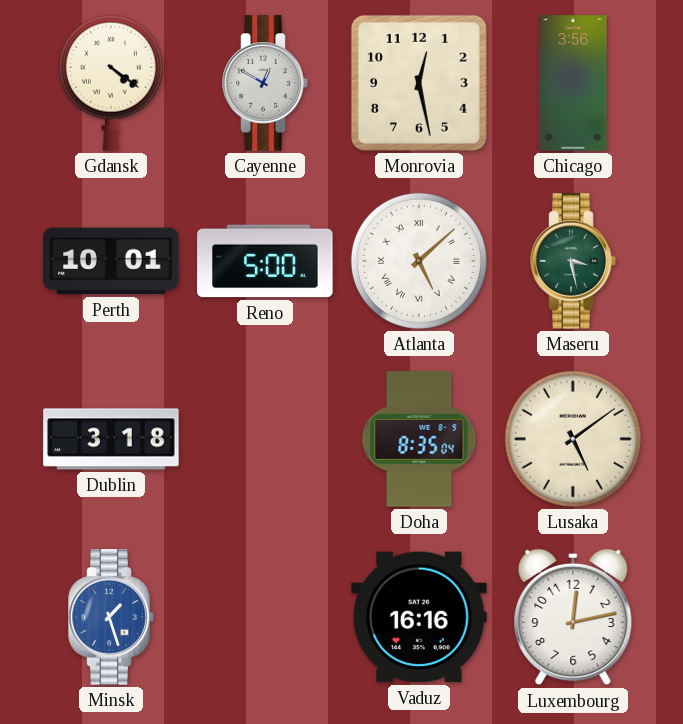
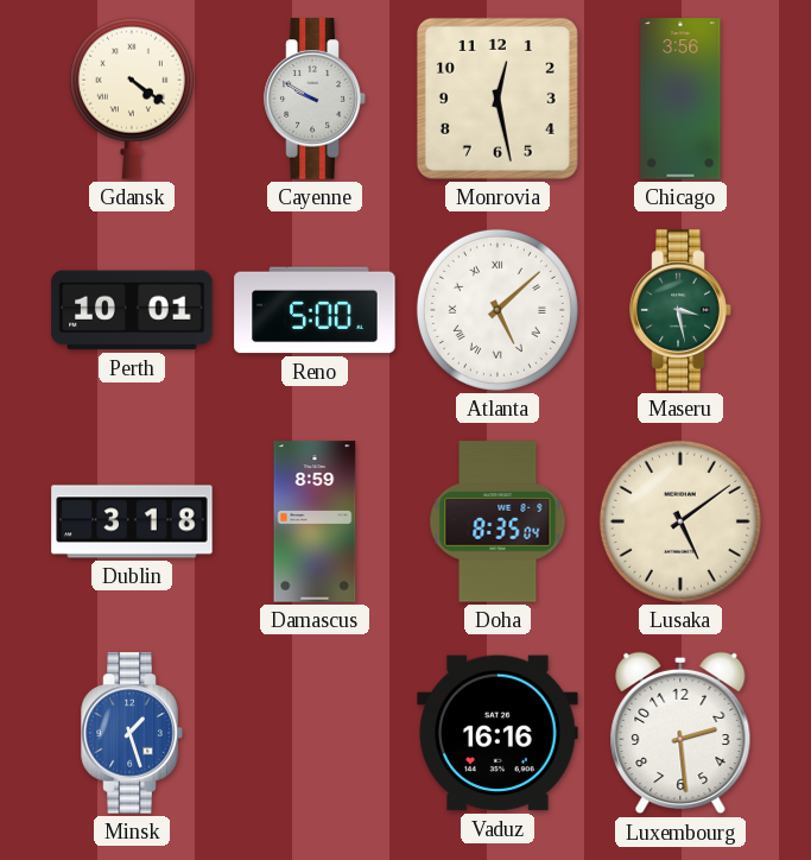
Cayenne: 12:50 -> 9:50 (315, 99)
Damascus: none -> 8:59 (315, 521)
Luxembourg: 12:13 -> 2:29 (680, 733)
